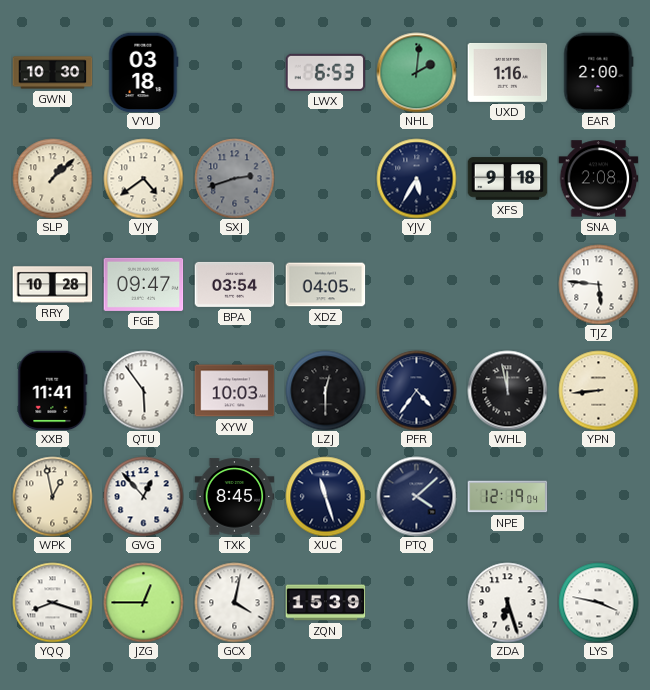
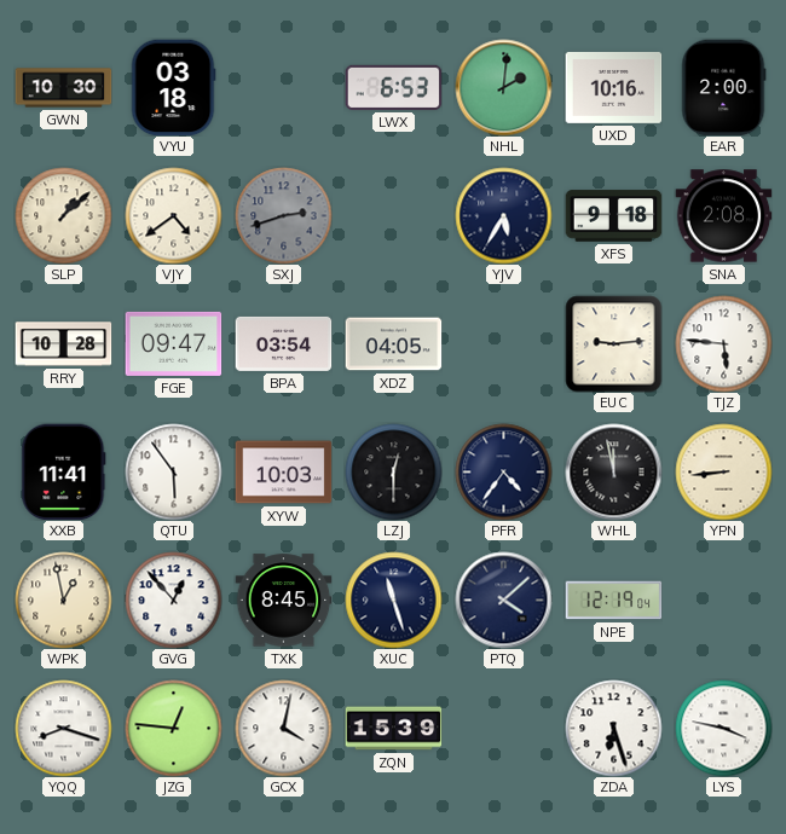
UXD: 1:16 -> 10:16 (613, 87)
EUC: none -> 9:14 (613, 343)
JZG: 12:45 -> 12:46 (173, 728)
